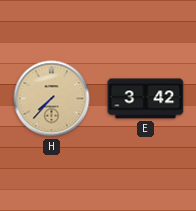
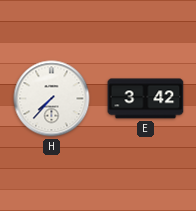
H dial: champagne -> white (52, 99)
